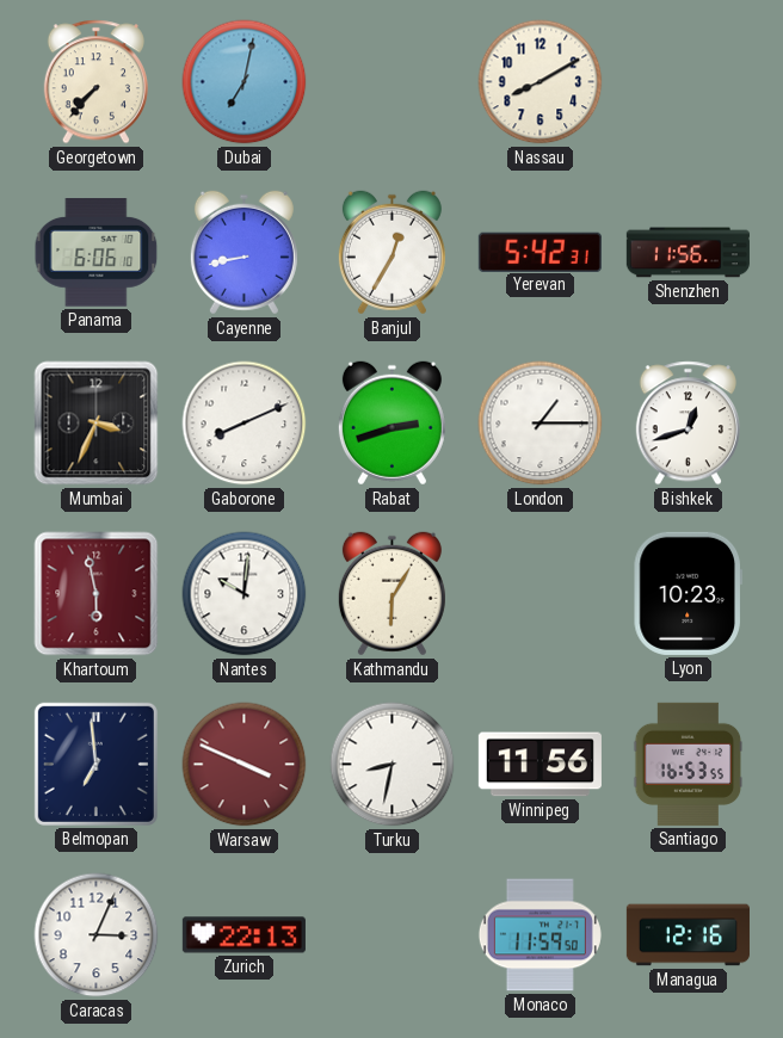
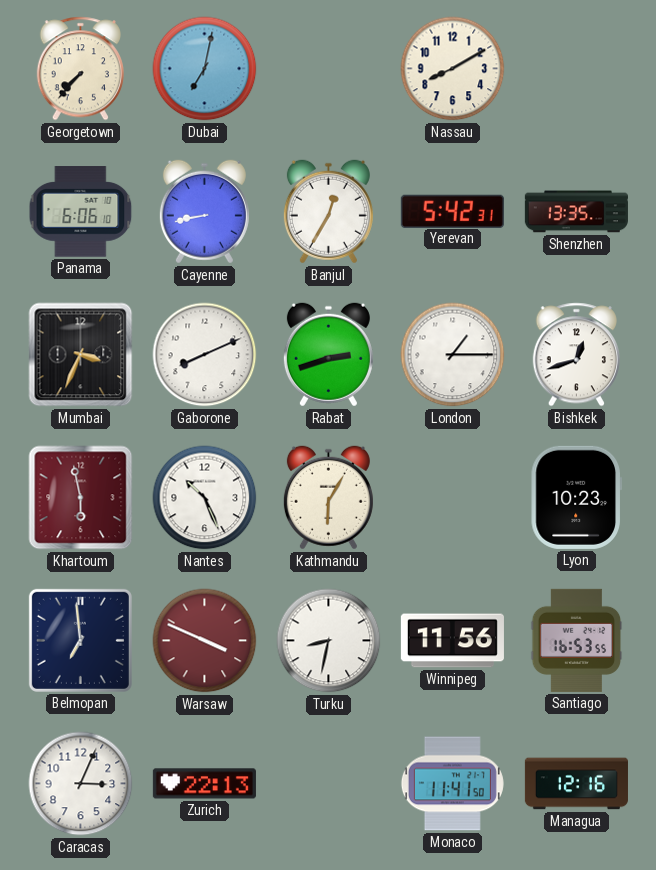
Shenzhen: 11:56 -> 13:35 (576, 212)
Nantes: 10:01 -> 10:26 (205, 498)
Monaco: 11:59 -> 11:41 (452, 784)
